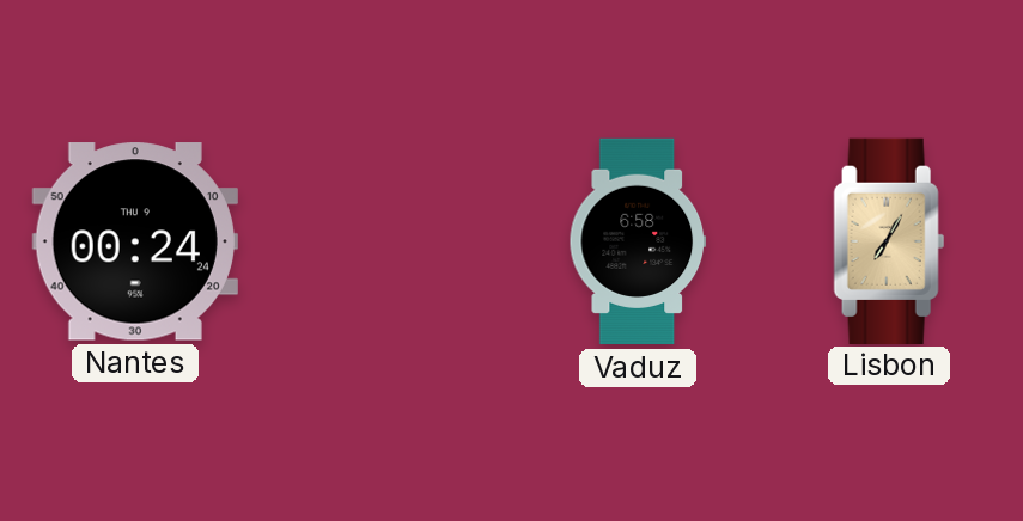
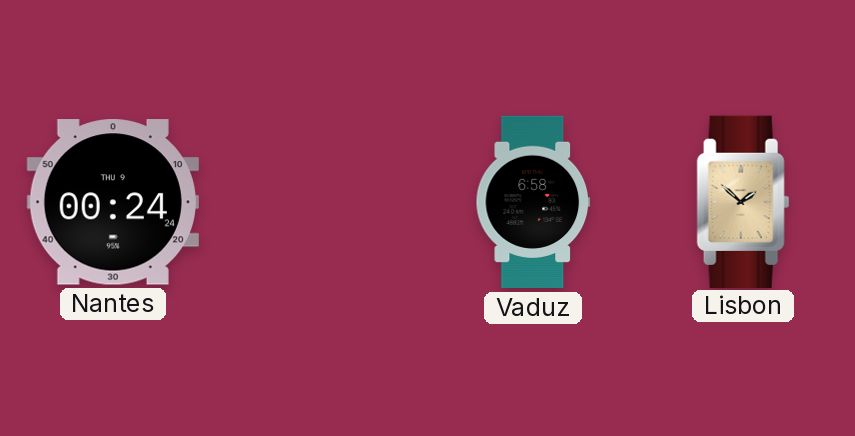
Lisbon: 7:05 -> 1:52 (743, 201)
